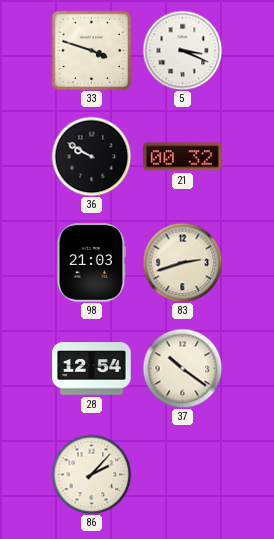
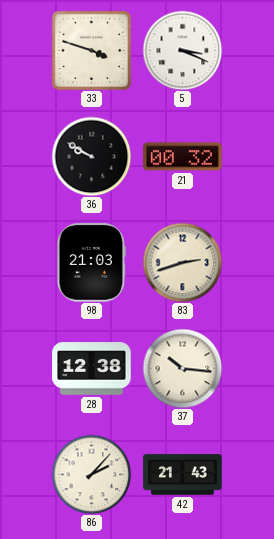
28: 12:54 -> 12:38 (92, 369)
37: 10:21 -> 10:16 (182, 368)
42: none -> 21:43 (183, 475)
